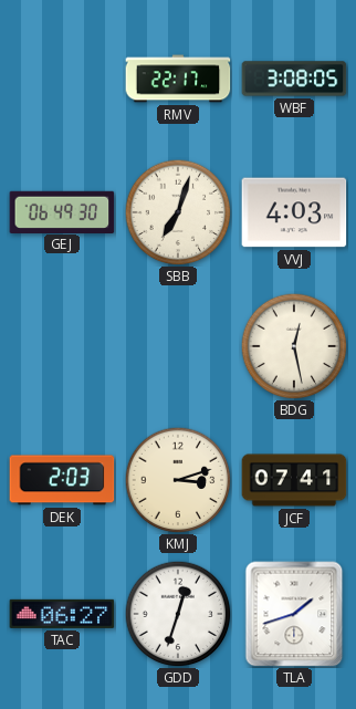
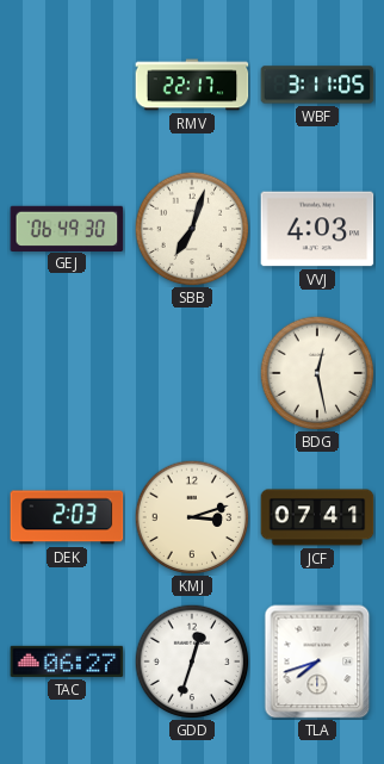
WBF: 3:08 -> 3:11 (317, 85)
TLA: 1:42 -> 7:42 (317, 661)
